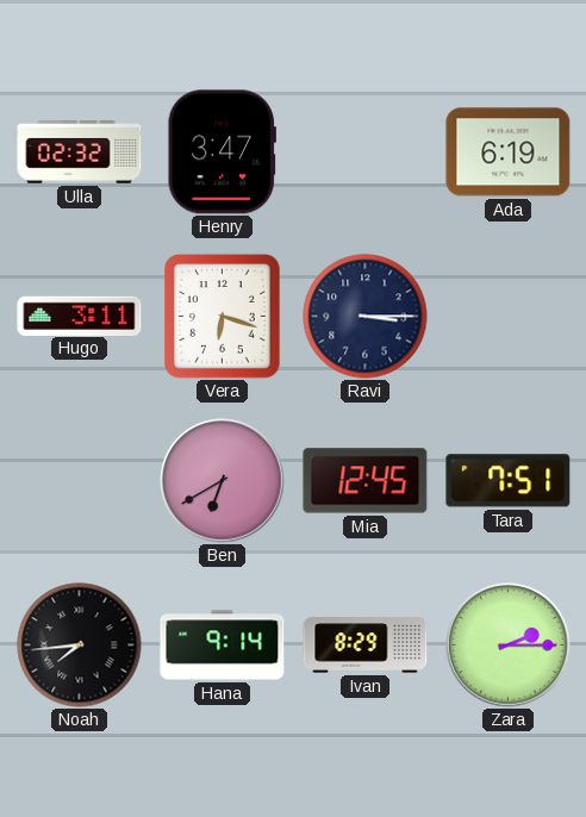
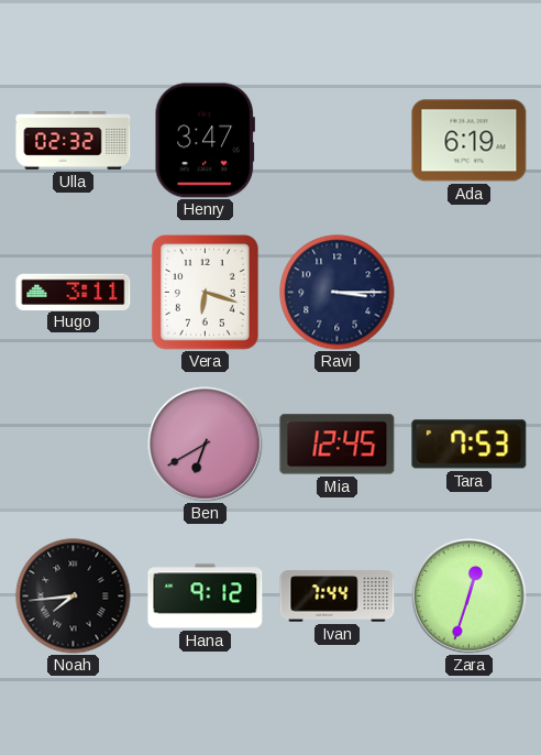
Tara: 7:51 -> 7:53 (470, 445)
Hana: 9:14 -> 9:12 (206, 597)
Ivan: 8:29 -> 7:44 (338, 597)
Zara: 2:15 -> 12:33 (470, 597)
